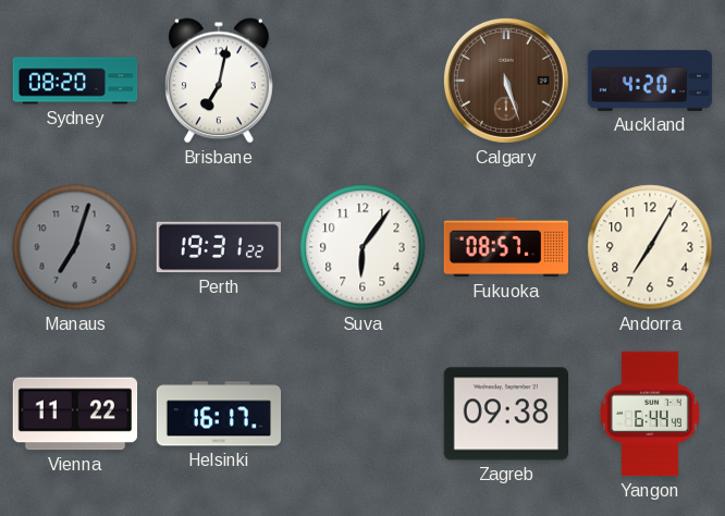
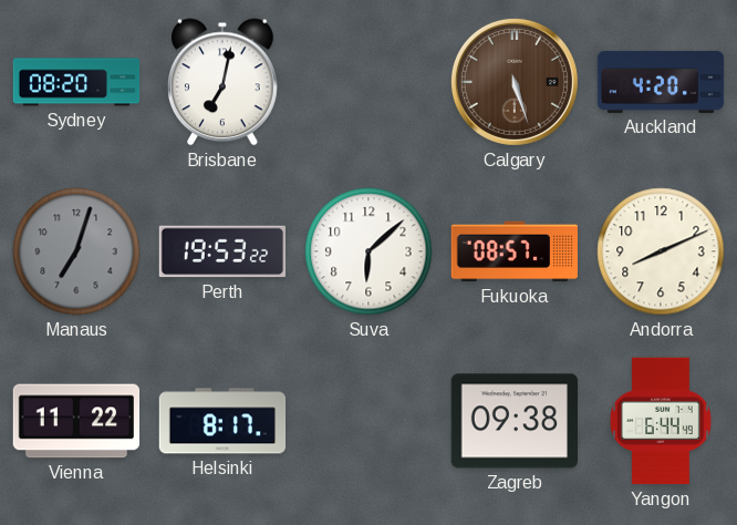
Perth: 19:31 -> 19:53 (222, 251)
Suva: 6:06 -> 6:08 (369, 251)
Andorra: 7:05 -> 8:11 (661, 251)
Helsinki: 16:17 -> 8:17 (222, 421)
